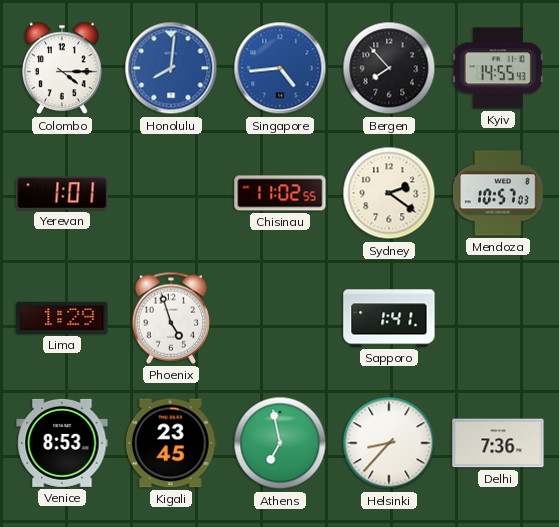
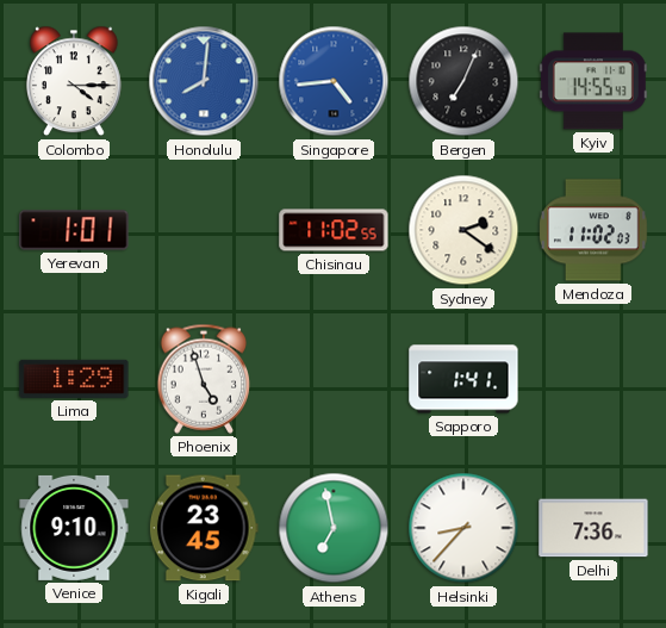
Bergen: 7:53 -> 7:04 (463, 81)
Mendoza: 10:57 -> 11:02 (595, 230)
Venice: 8:53 -> 9:10 (74, 528)
